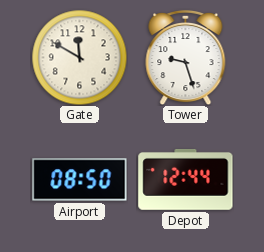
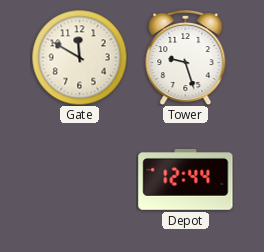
Airport: 08:50 -> none (80, 180)
